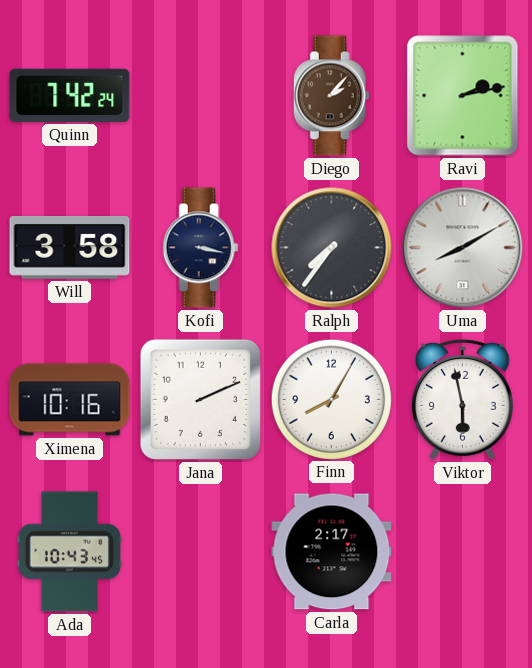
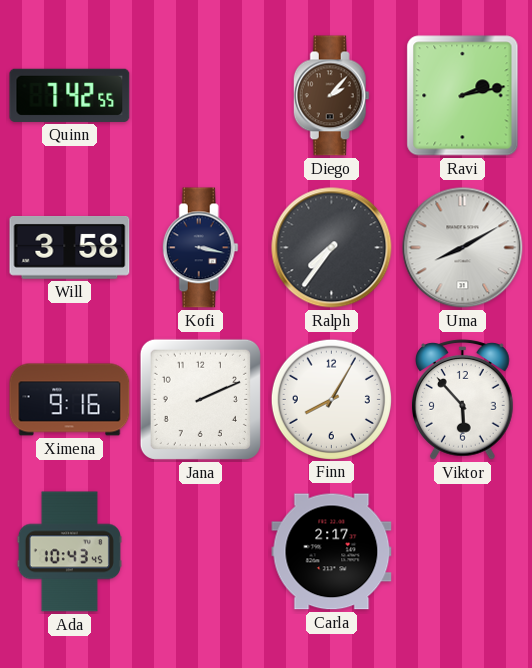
Quinn: 7:42:24 -> 7:42:55 (70, 95)
Ximena: 10:16 -> 9:16 (70, 400)
Viktor: 5:58 -> 5:53 (463, 400)
